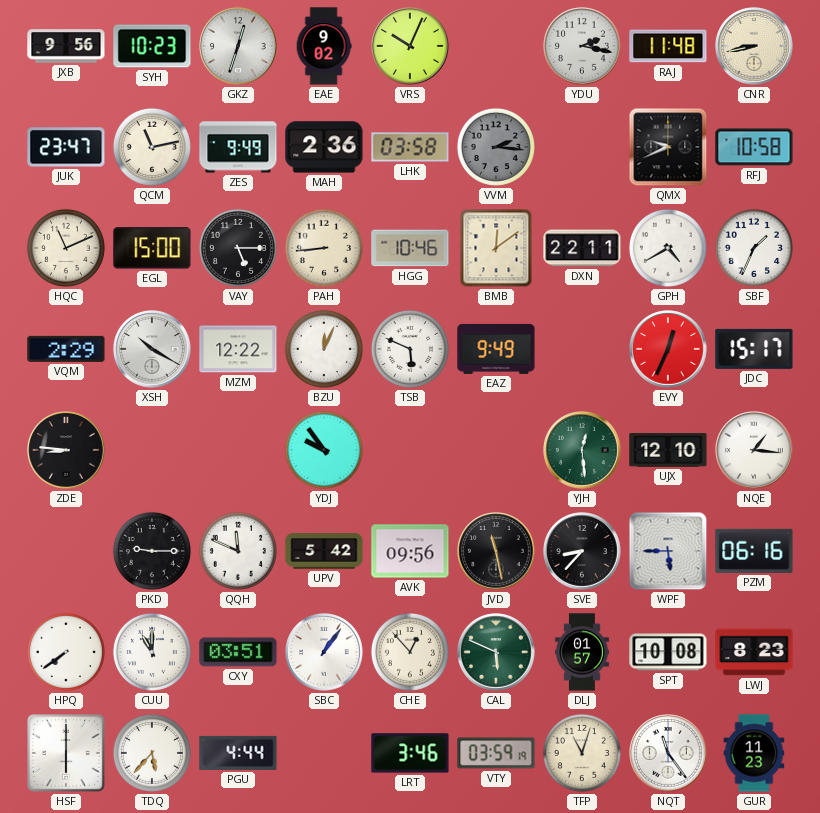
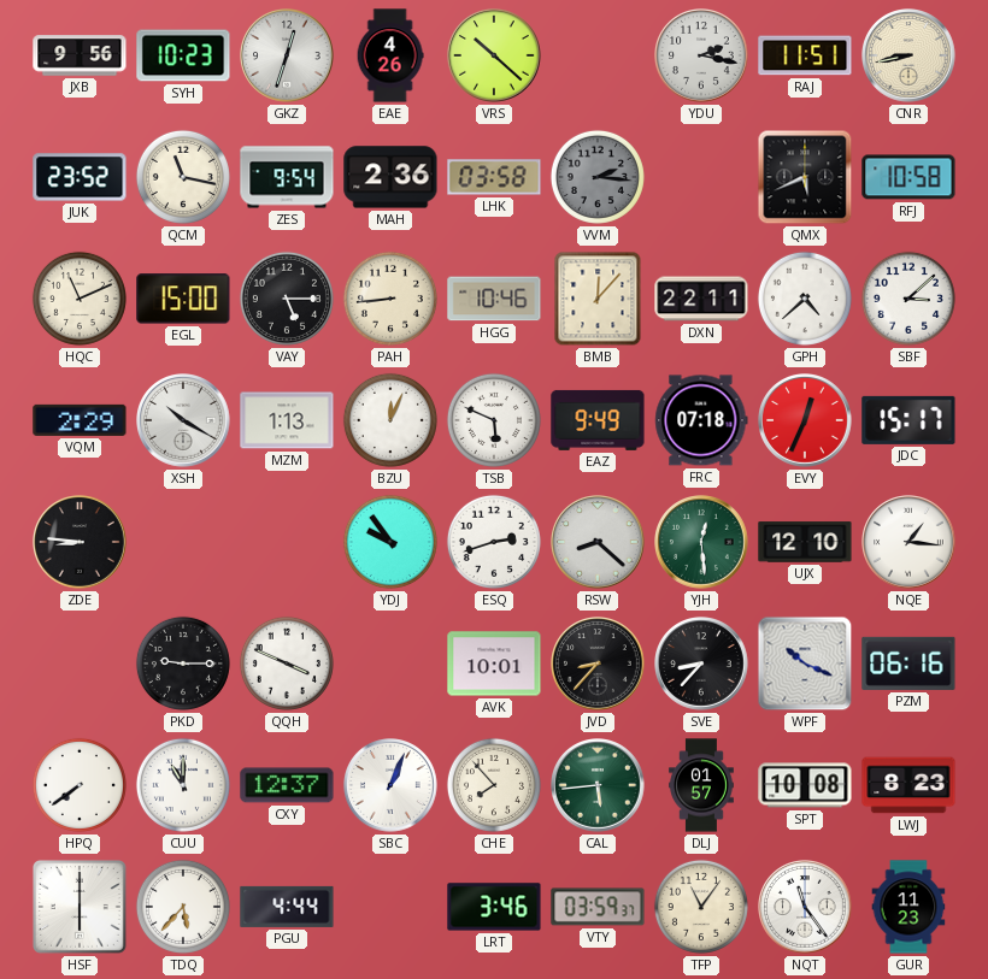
EAE: 9:02 -> 4:26 (390, 55)
VRS: 10:04 -> 10:22 (494, 55)
RAJ: 11:48 -> 11:51 (805, 55)
JUK: 23:47 -> 23:52 (80, 177)
QCM: 11:13 -> 11:17 (183, 177)
ZES: 9:49 -> 9:54 (287, 177)
QMX: 9:41 -> 5:41 (805, 177)
BMB: 12:09 -> 12:07 (598, 299)
GPH: 4:40 -> 4:38 (805, 299)
SBF: 1:34 -> 3:08 (908, 299)
MZM: 12:22 -> 1:13 (287, 420)
FRC: none -> 07:18 (701, 420)
ESQ: none -> 2:42 (494, 542)
RSW: none -> 8:22 (598, 542)
QQH: 11:49 -> 3:49 (287, 664)
UPV: 5:42 -> none (324, 551)
AVK: 09:56 -> 10:01 (494, 664)
JVD: 11:28 -> 8:37 (598, 664)
WPF: 5:45 -> 10:19 (805, 664)
CXY: 03:51 -> 12:37 (287, 785)
SBC: 1:06 -> 1:04 (390, 785)
CHE: 12:53 -> 7:53 (494, 785)
CAL: 5:49 -> 5:44 (598, 785)
VTY: 03:59:19 -> 03:59:37 (598, 907)
TFP: 11:03 -> 11:06 (701, 907)
